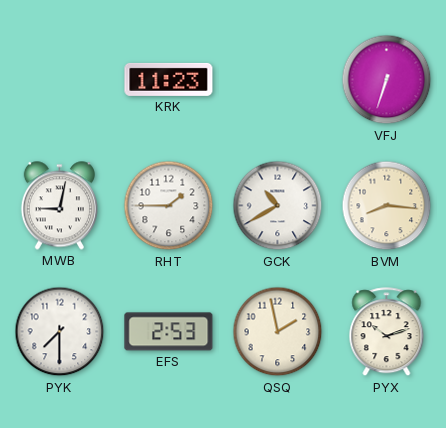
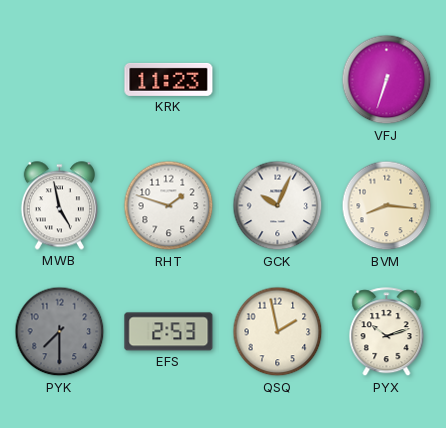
MWB: 9:02 -> 4:58 (59, 206)
RHT: 1:45 -> 1:48 (169, 206)
GCK: 10:40 -> 10:04 (278, 206)
PYK dial: white -> grey (60, 332)
